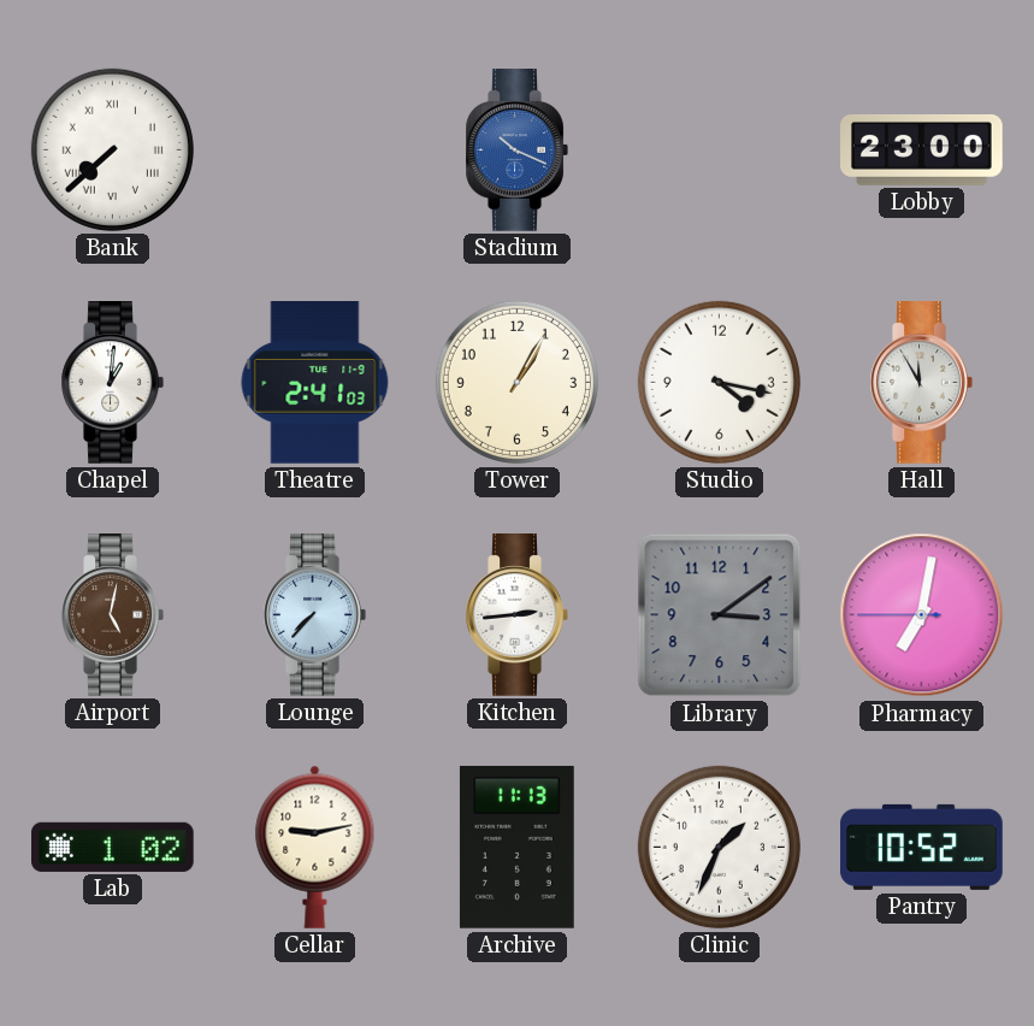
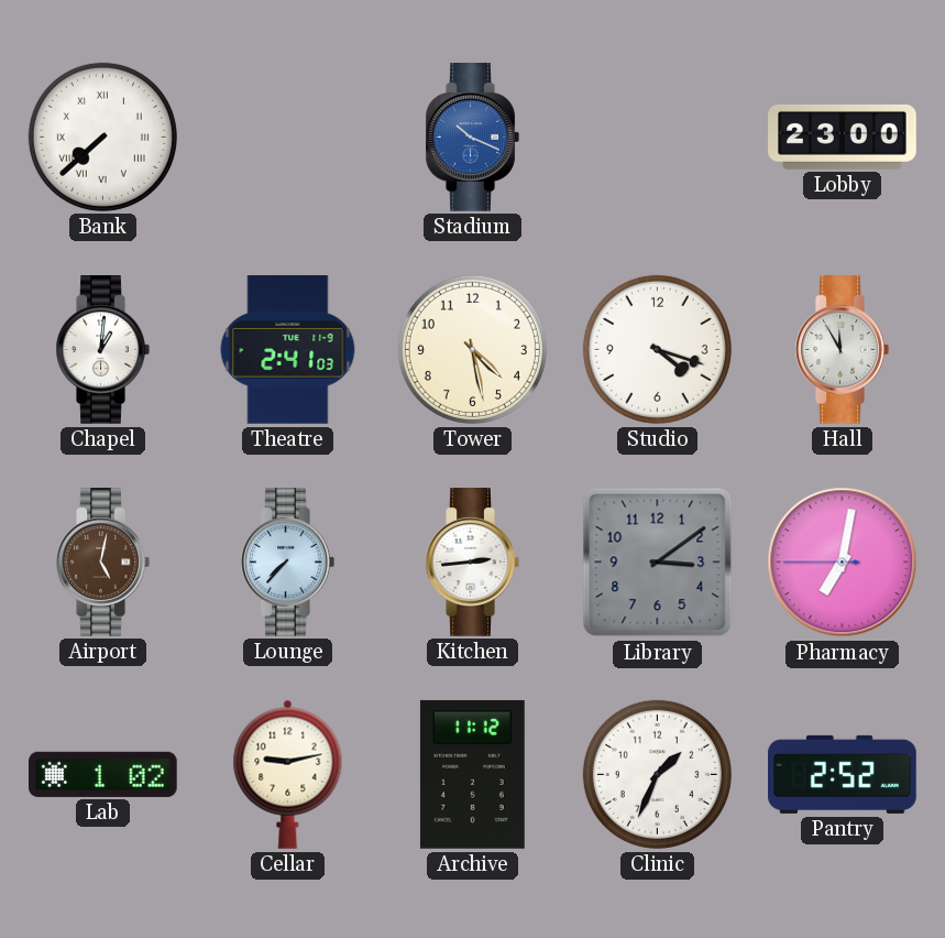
Tower: 1:05 -> 4:28 (472, 349)
Studio: 4:17 -> 4:18 (657, 349)
Archive: 11:13 -> 11:12 (472, 774)
Pantry: 10:52 -> 2:52 (843, 774)
